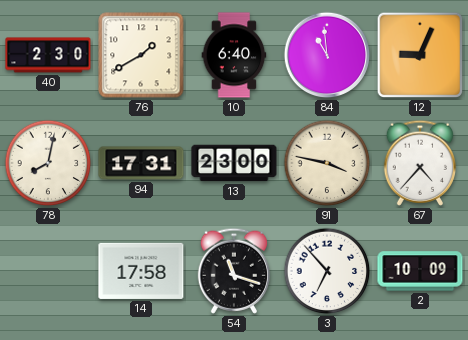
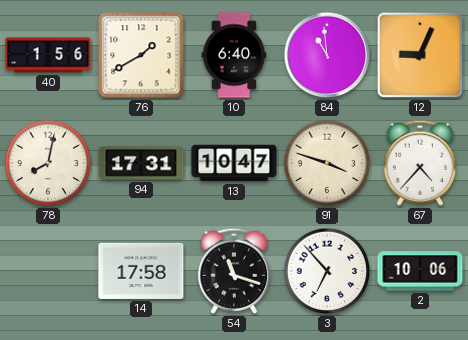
40: 2:30 -> 1:56 (48, 55)
13: 23:00 -> 10:47 (234, 163)
91: 3:47 -> 3:48 (327, 163)
2: 10:09 -> 10:06 (420, 271)
